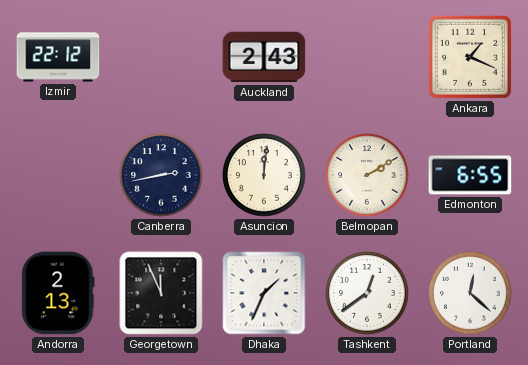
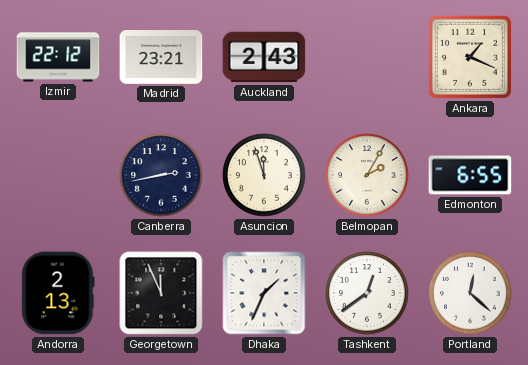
Madrid: none -> 23:21 (161, 58)
Asuncion: 12:01 -> 11:57 (264, 175)
Belmopan: 2:10 -> 2:05 (367, 175)
